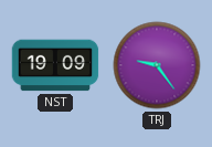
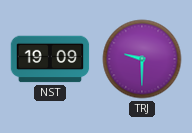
TRJ: 9:24 -> 9:30 (142, 59)
